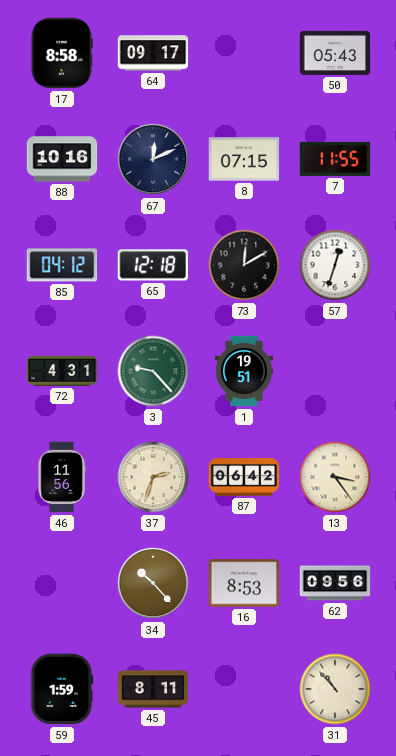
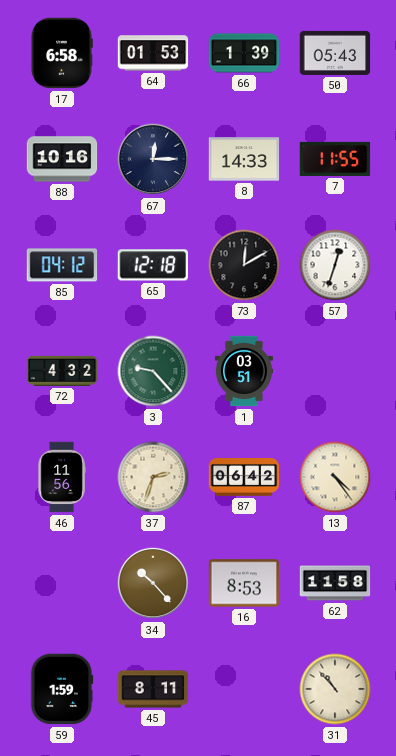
17: 8:58 -> 6:58 (62, 53)
64: 09:17 -> 01:53 (153, 53)
66: none -> 1:39 (244, 53)
67: 12:11 -> 12:15 (153, 159)
8: 07:15 -> 14:33 (244, 159)
72: 4:31 -> 4:32 (62, 371)
1: 19:51 -> 03:51 (244, 371)
13: 3:24 -> 4:24 (335, 477)
62: 09:56 -> 11:58 (335, 583)
